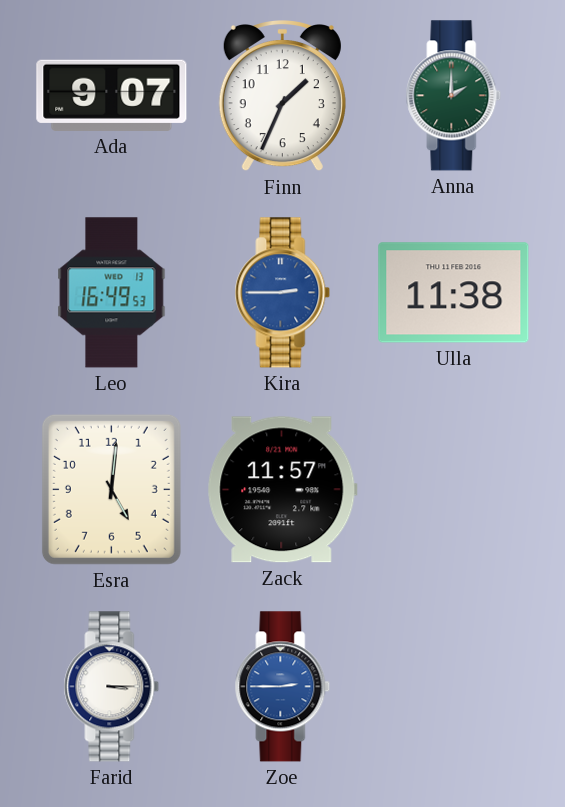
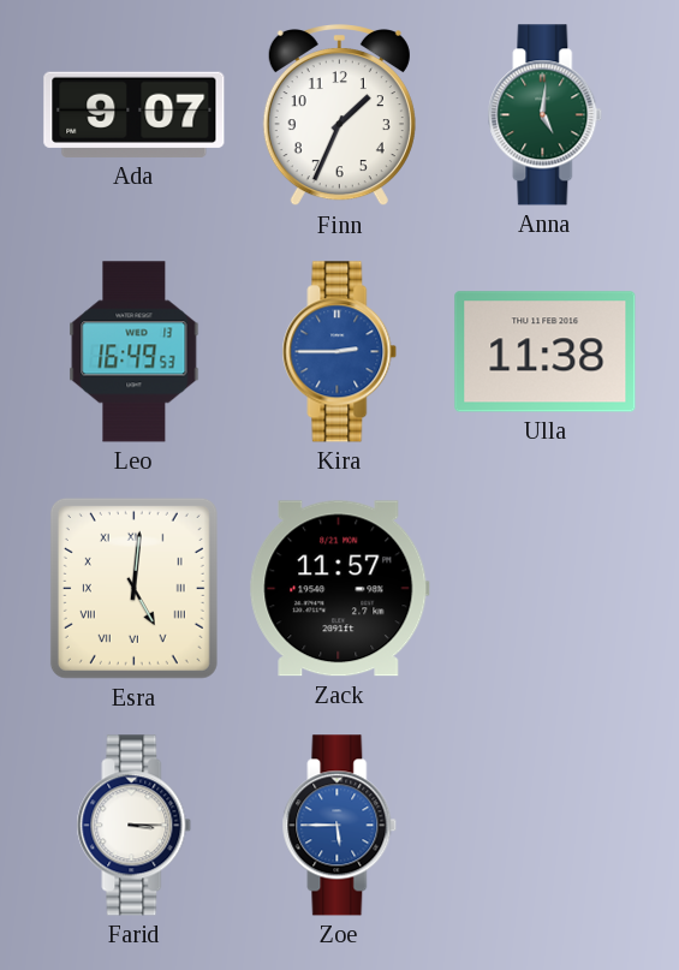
Anna: 2:00 -> 5:01 (546, 115)
Esra numerals: Arabic -> Roman (133, 588)
Zoe: 2:45 -> 5:45 (340, 826)
